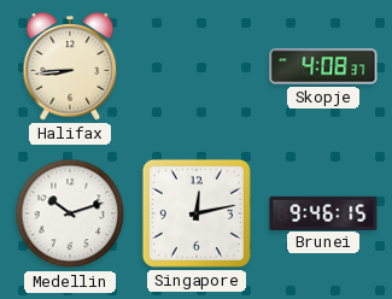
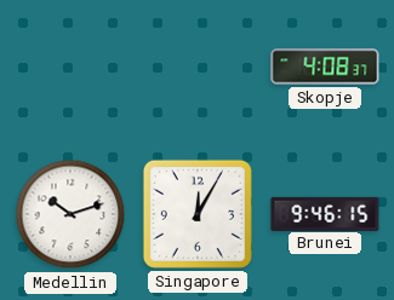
Halifax: 8:44 -> none (70, 66)
Singapore: 12:13 -> 12:05 (198, 214)
